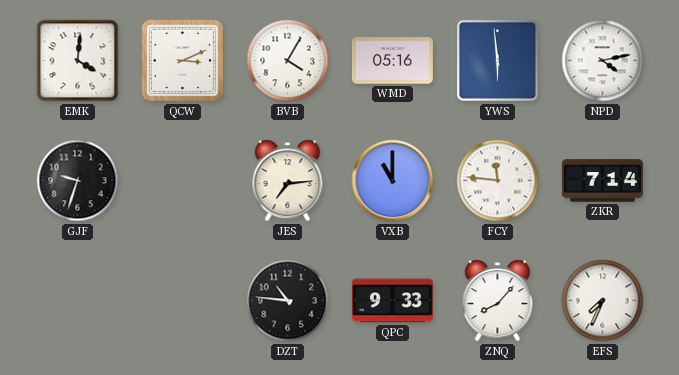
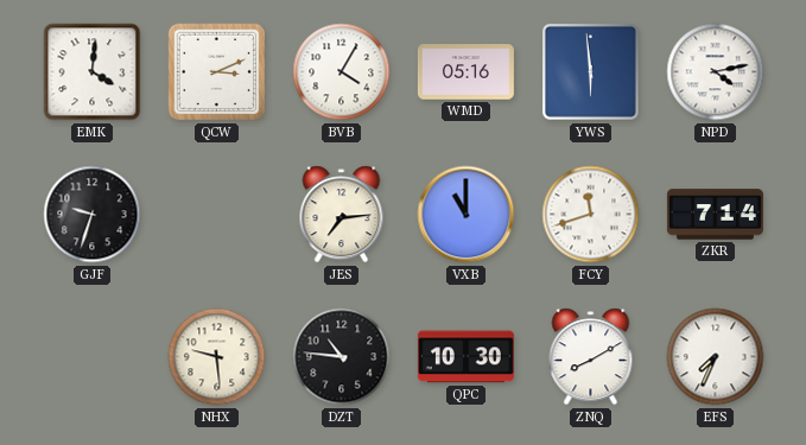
FCY: 11:46 -> 11:42 (591, 215)
NHX: none -> 9:29 (217, 357)
QPC: 9:33 -> 10:30 (465, 357)
ZNQ: 8:07 -> 8:10 (591, 357)
